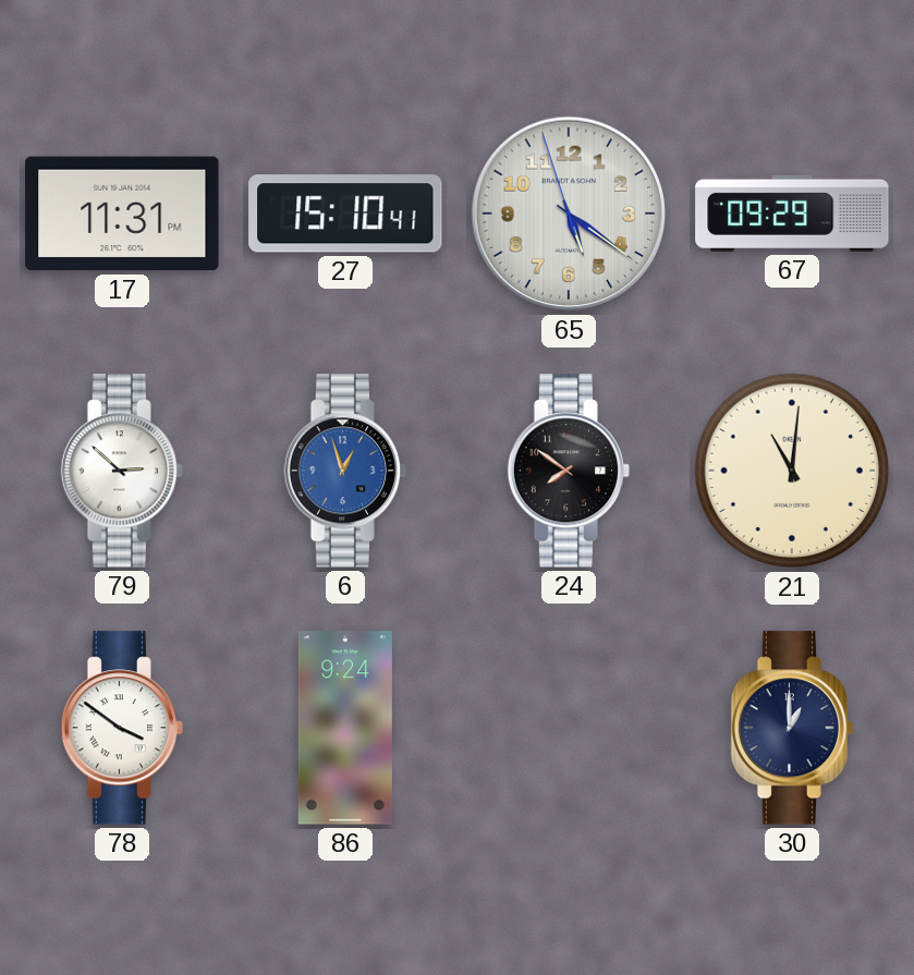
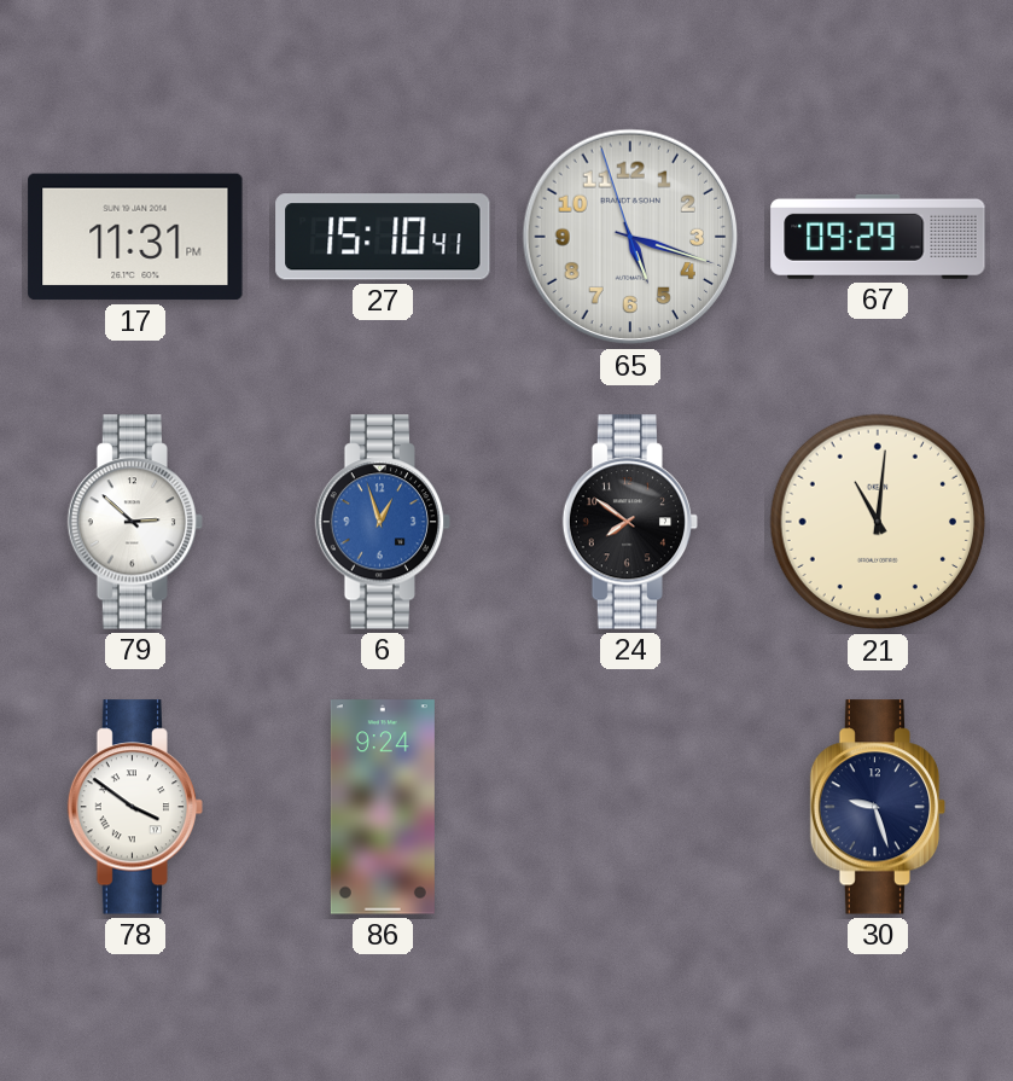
65: 5:20 -> 5:17 (630, 237)
30: 1:00 -> 9:27 (878, 807)
